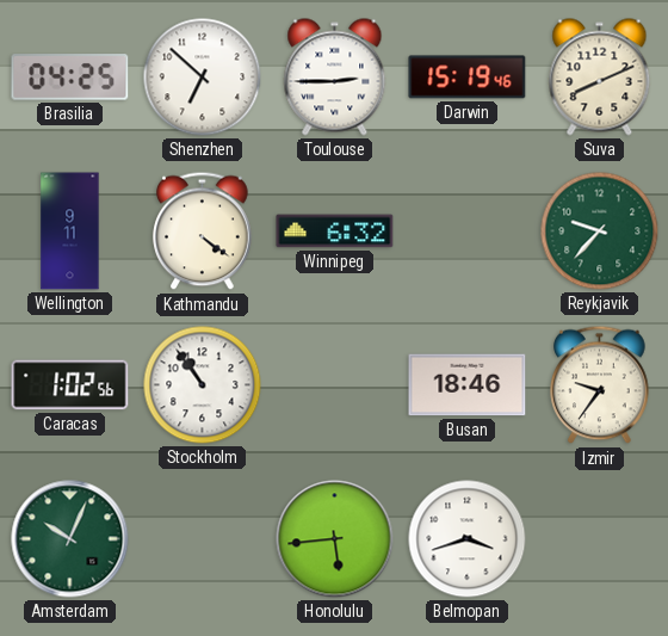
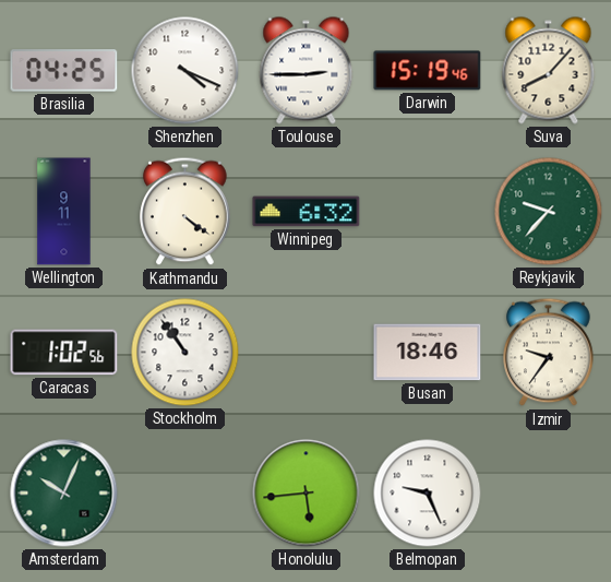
Shenzhen: 6:52 -> 4:19 (185, 71)
Suva: 8:11 -> 8:07 (549, 71)
Belmopan: 3:42 -> 9:26 (428, 494)
